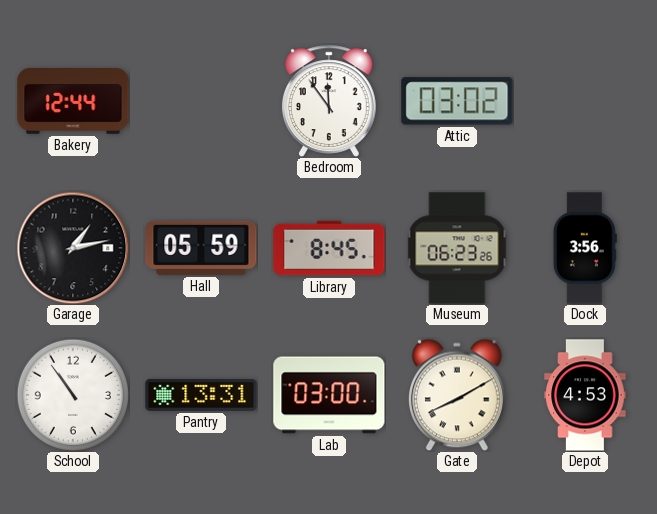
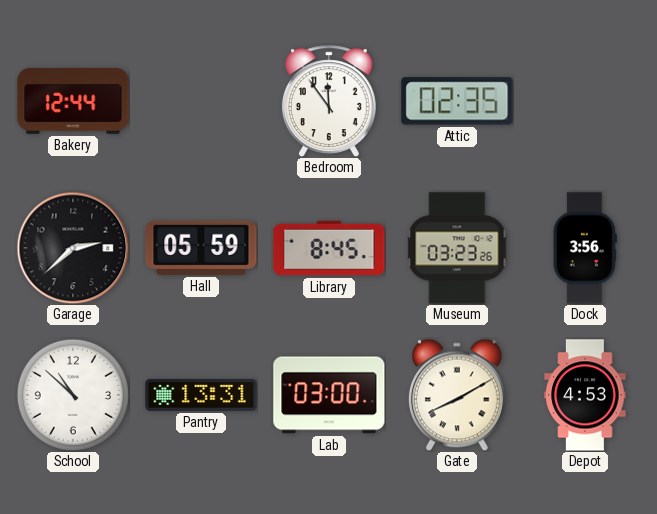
Attic: 03:02 -> 02:35 (457, 101)
Garage: 1:13 -> 2:38 (73, 248)
Museum: 06:23 -> 03:23 (457, 248)
School: 10:54 -> 10:52 (73, 395)
